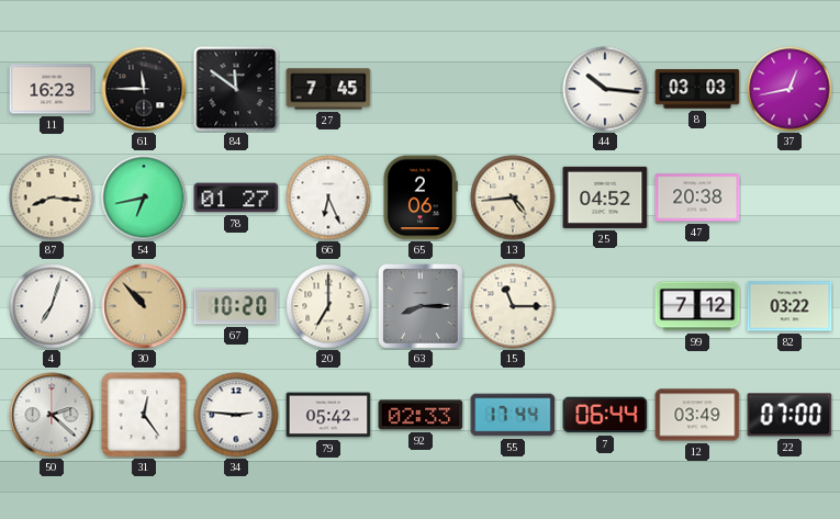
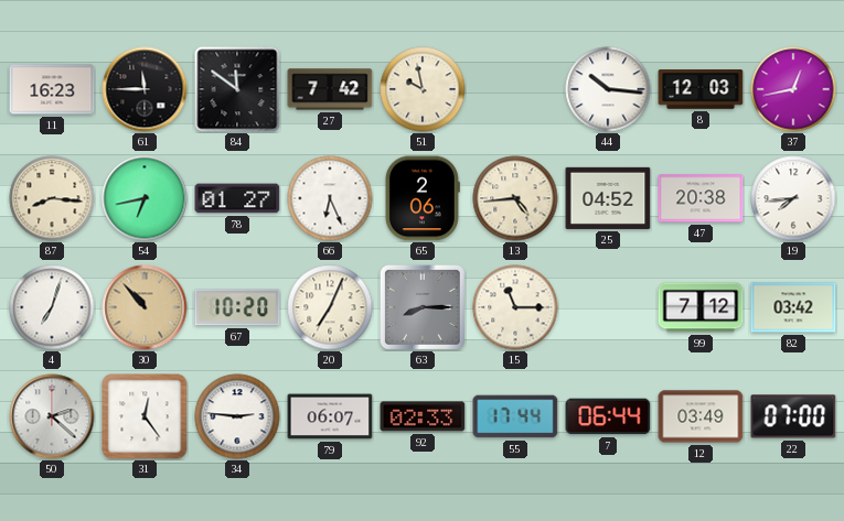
27: 7:45 -> 7:42 (330, 89)
51: none -> 9:58 (423, 89)
8: 03:03 -> 12:03 (701, 89)
19: none -> 7:44 (793, 198)
20: 7:00 -> 7:04 (330, 307)
82: 03:22 -> 03:42 (793, 307)
79: 05:42 -> 06:07 (330, 416)
